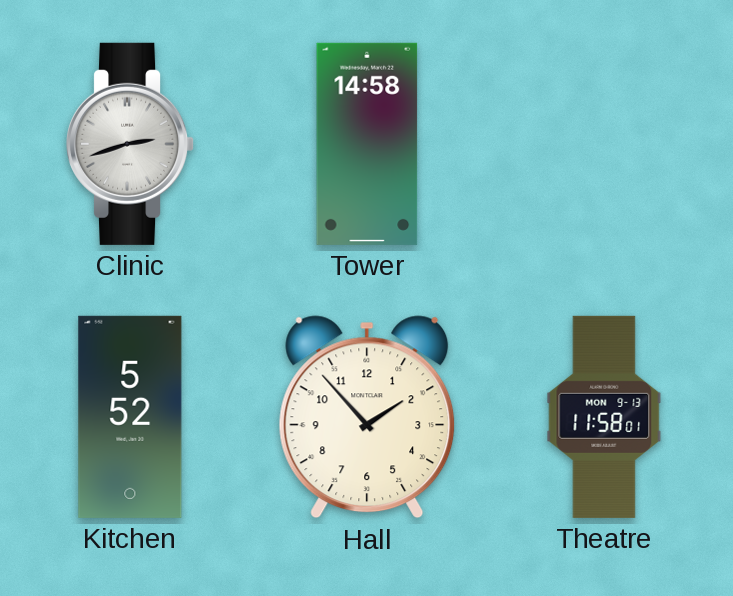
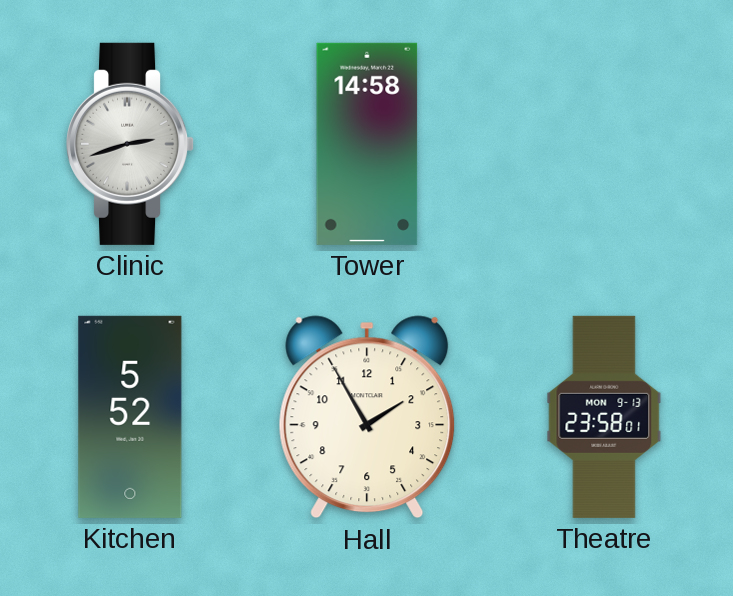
Hall: 1:53 -> 1:55 (367, 417)
Theatre: 11:58 -> 23:58 (604, 417)
